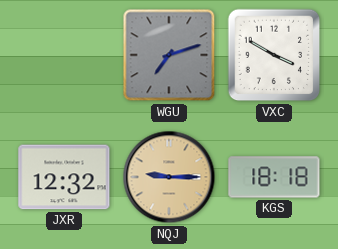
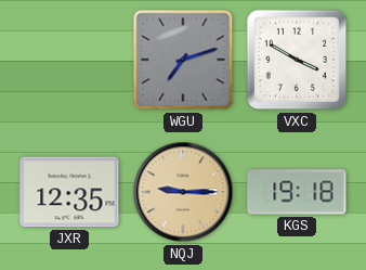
JXR: 12:32 -> 12:35 (69, 192)
KGS: 18:18 -> 19:18 (297, 192)
